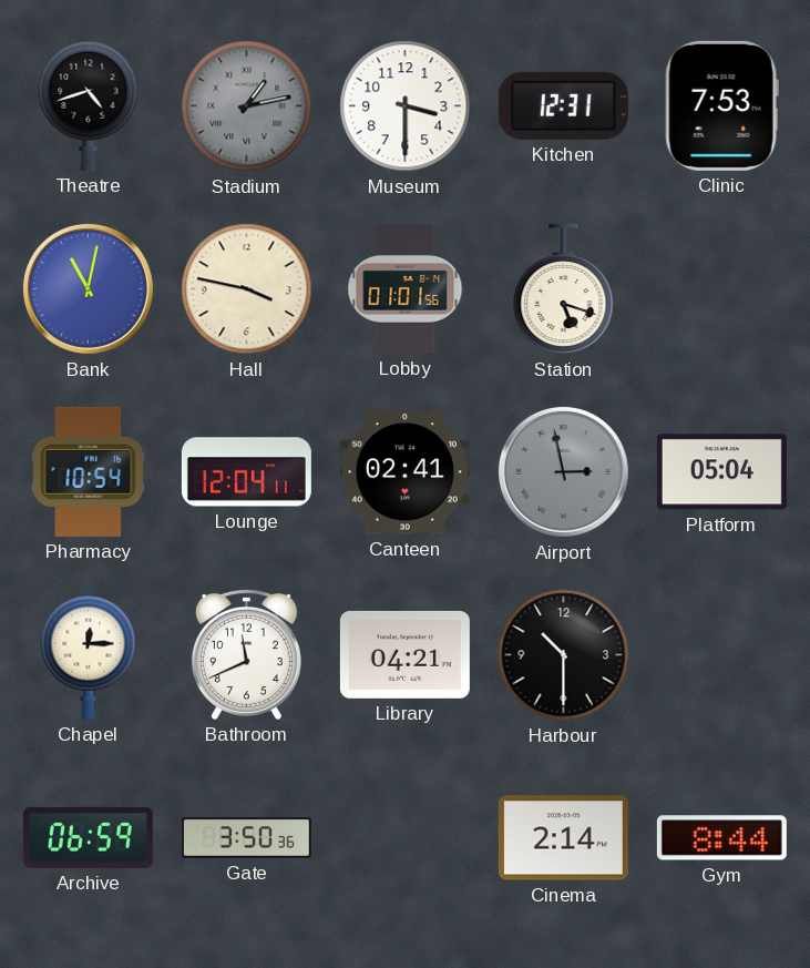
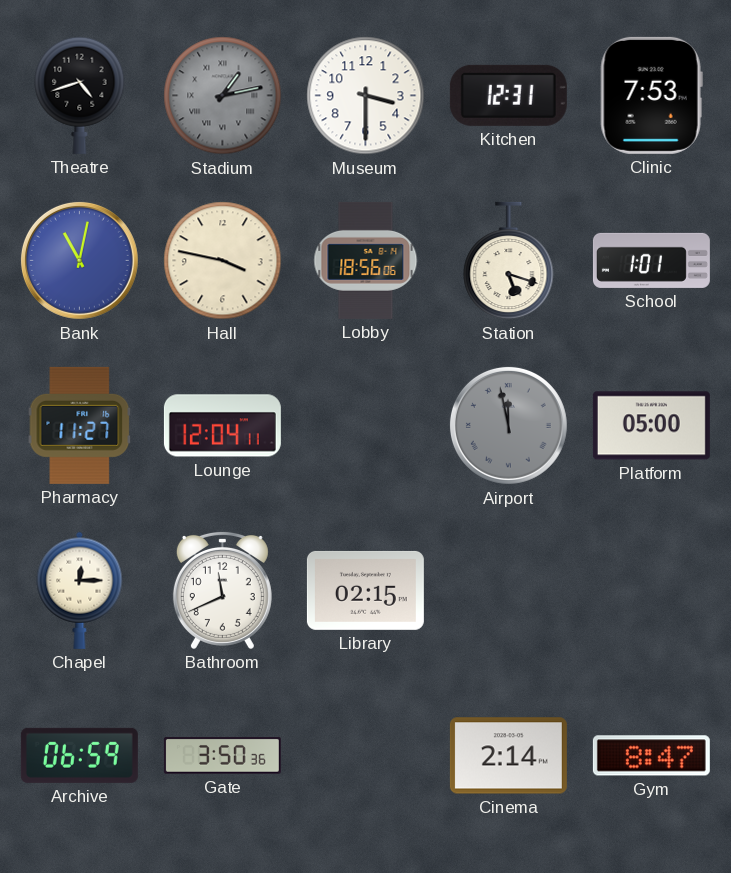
Lobby: 01:01 -> 18:56 (366, 260)
School: none -> 1:01 (651, 260)
Pharmacy: 10:54 -> 11:27 (80, 425)
Canteen: 02:41 -> none (404, 472)
Airport: 2:58 -> 11:58 (508, 425)
Platform: 05:04 -> 05:00 (651, 426)
Library: 04:21 -> 02:15 (365, 590)
Harbour: 10:30 -> none (564, 655)
Gym: 8:44 -> 8:47 (651, 756)
